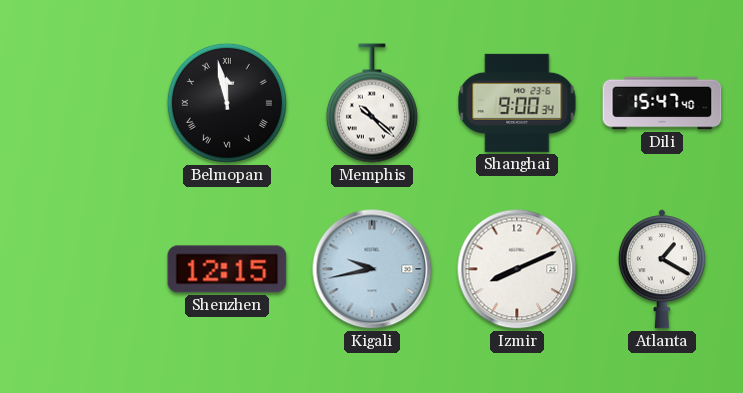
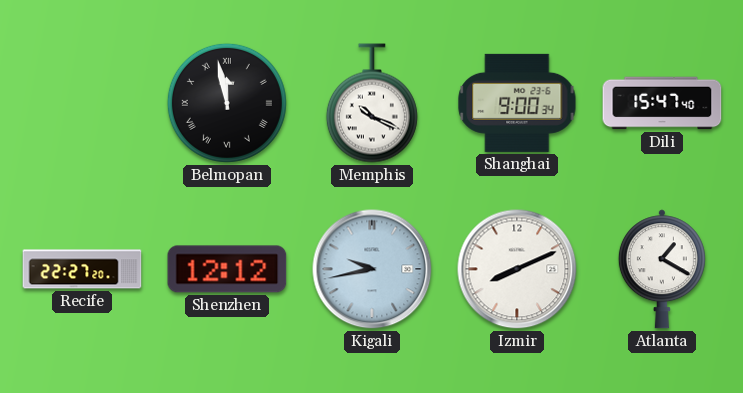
Memphis: 10:22 -> 10:19 (372, 103)
Recife: none -> 22:27 (82, 269)
Shenzhen: 12:15 -> 12:12 (227, 269)
